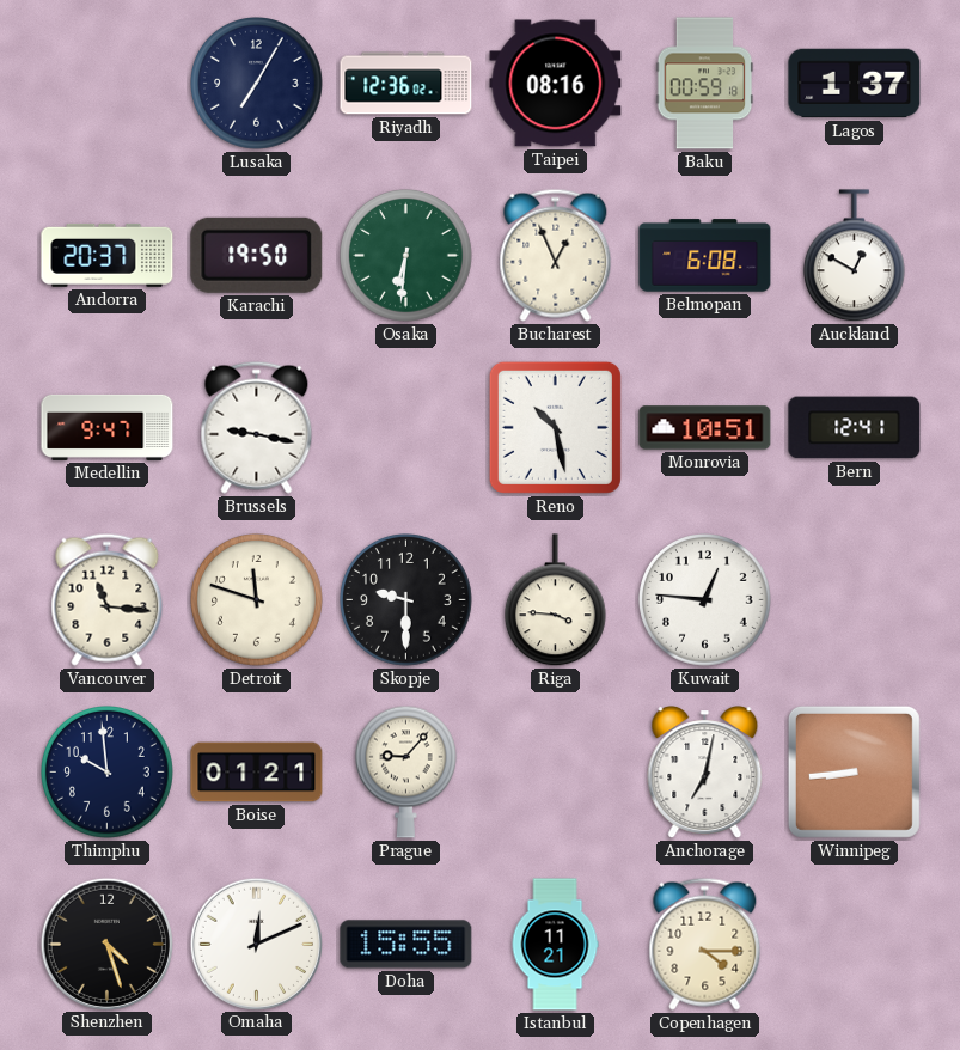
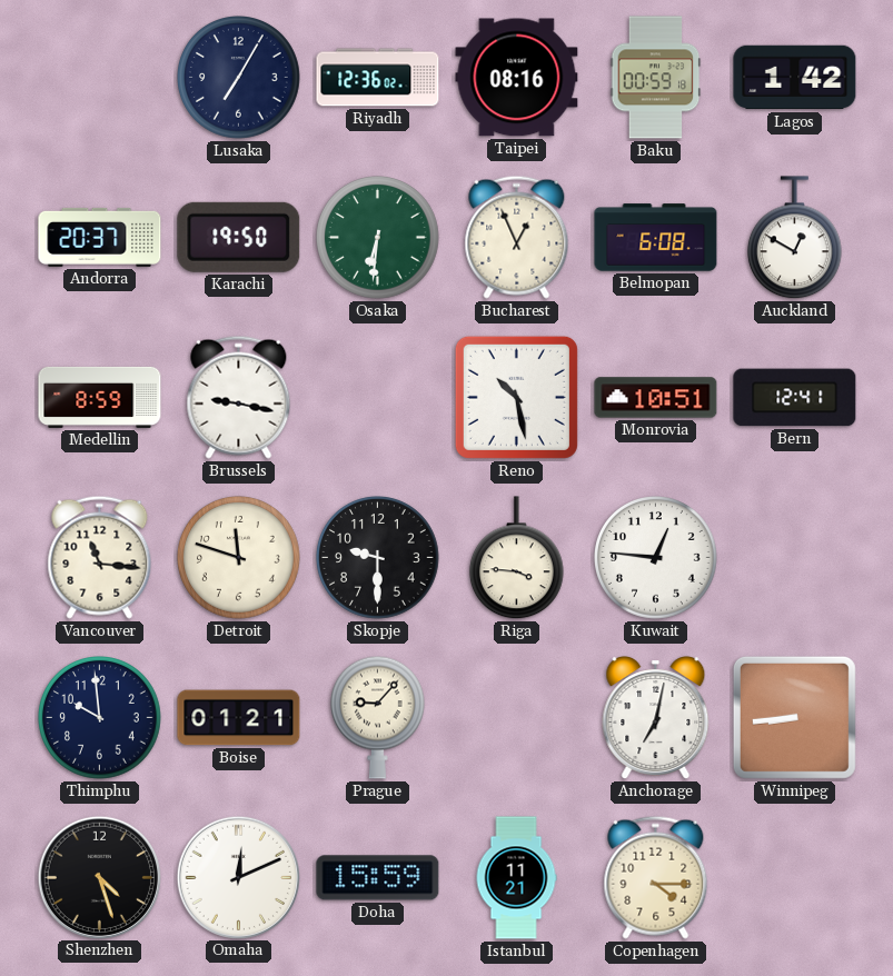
Lagos: 1:37 -> 1:42 (795, 78)
Medellin: 9:47 -> 8:59 (100, 397)
Doha: 15:55 -> 15:59 (378, 878)
